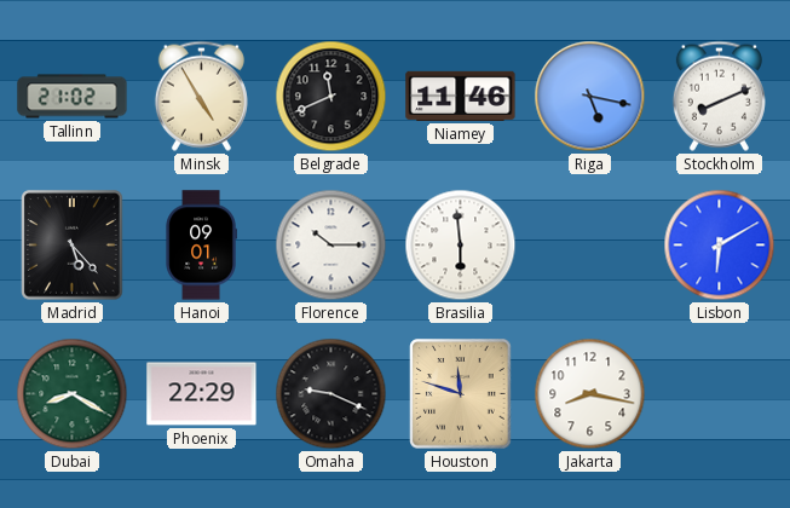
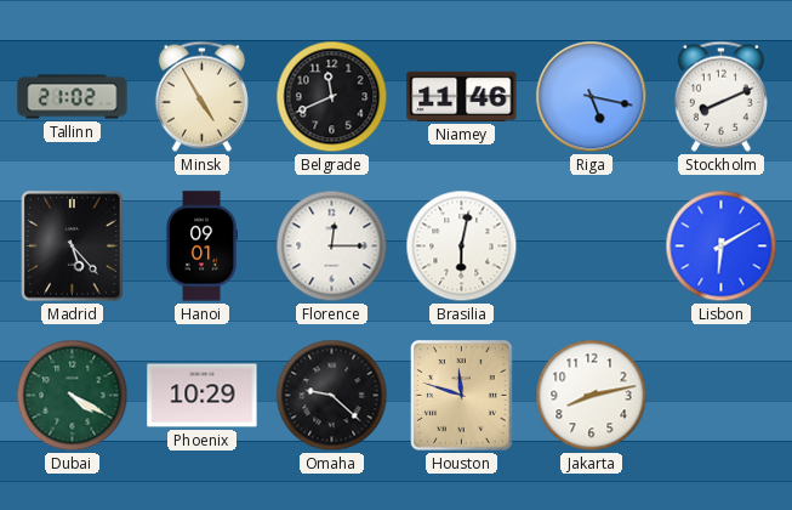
Florence: 10:15 -> 12:15 (332, 246)
Brasilia: 5:59 -> 6:02 (462, 246)
Dubai: 8:20 -> 4:20 (73, 396)
Phoenix: 22:29 -> 10:29 (203, 396)
Omaha: 9:19 -> 9:22 (332, 396)
Jakarta: 8:17 -> 8:13 (592, 396)
